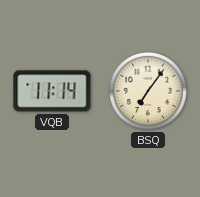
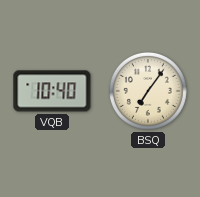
VQB: 11:14 -> 10:40 (52, 91)
